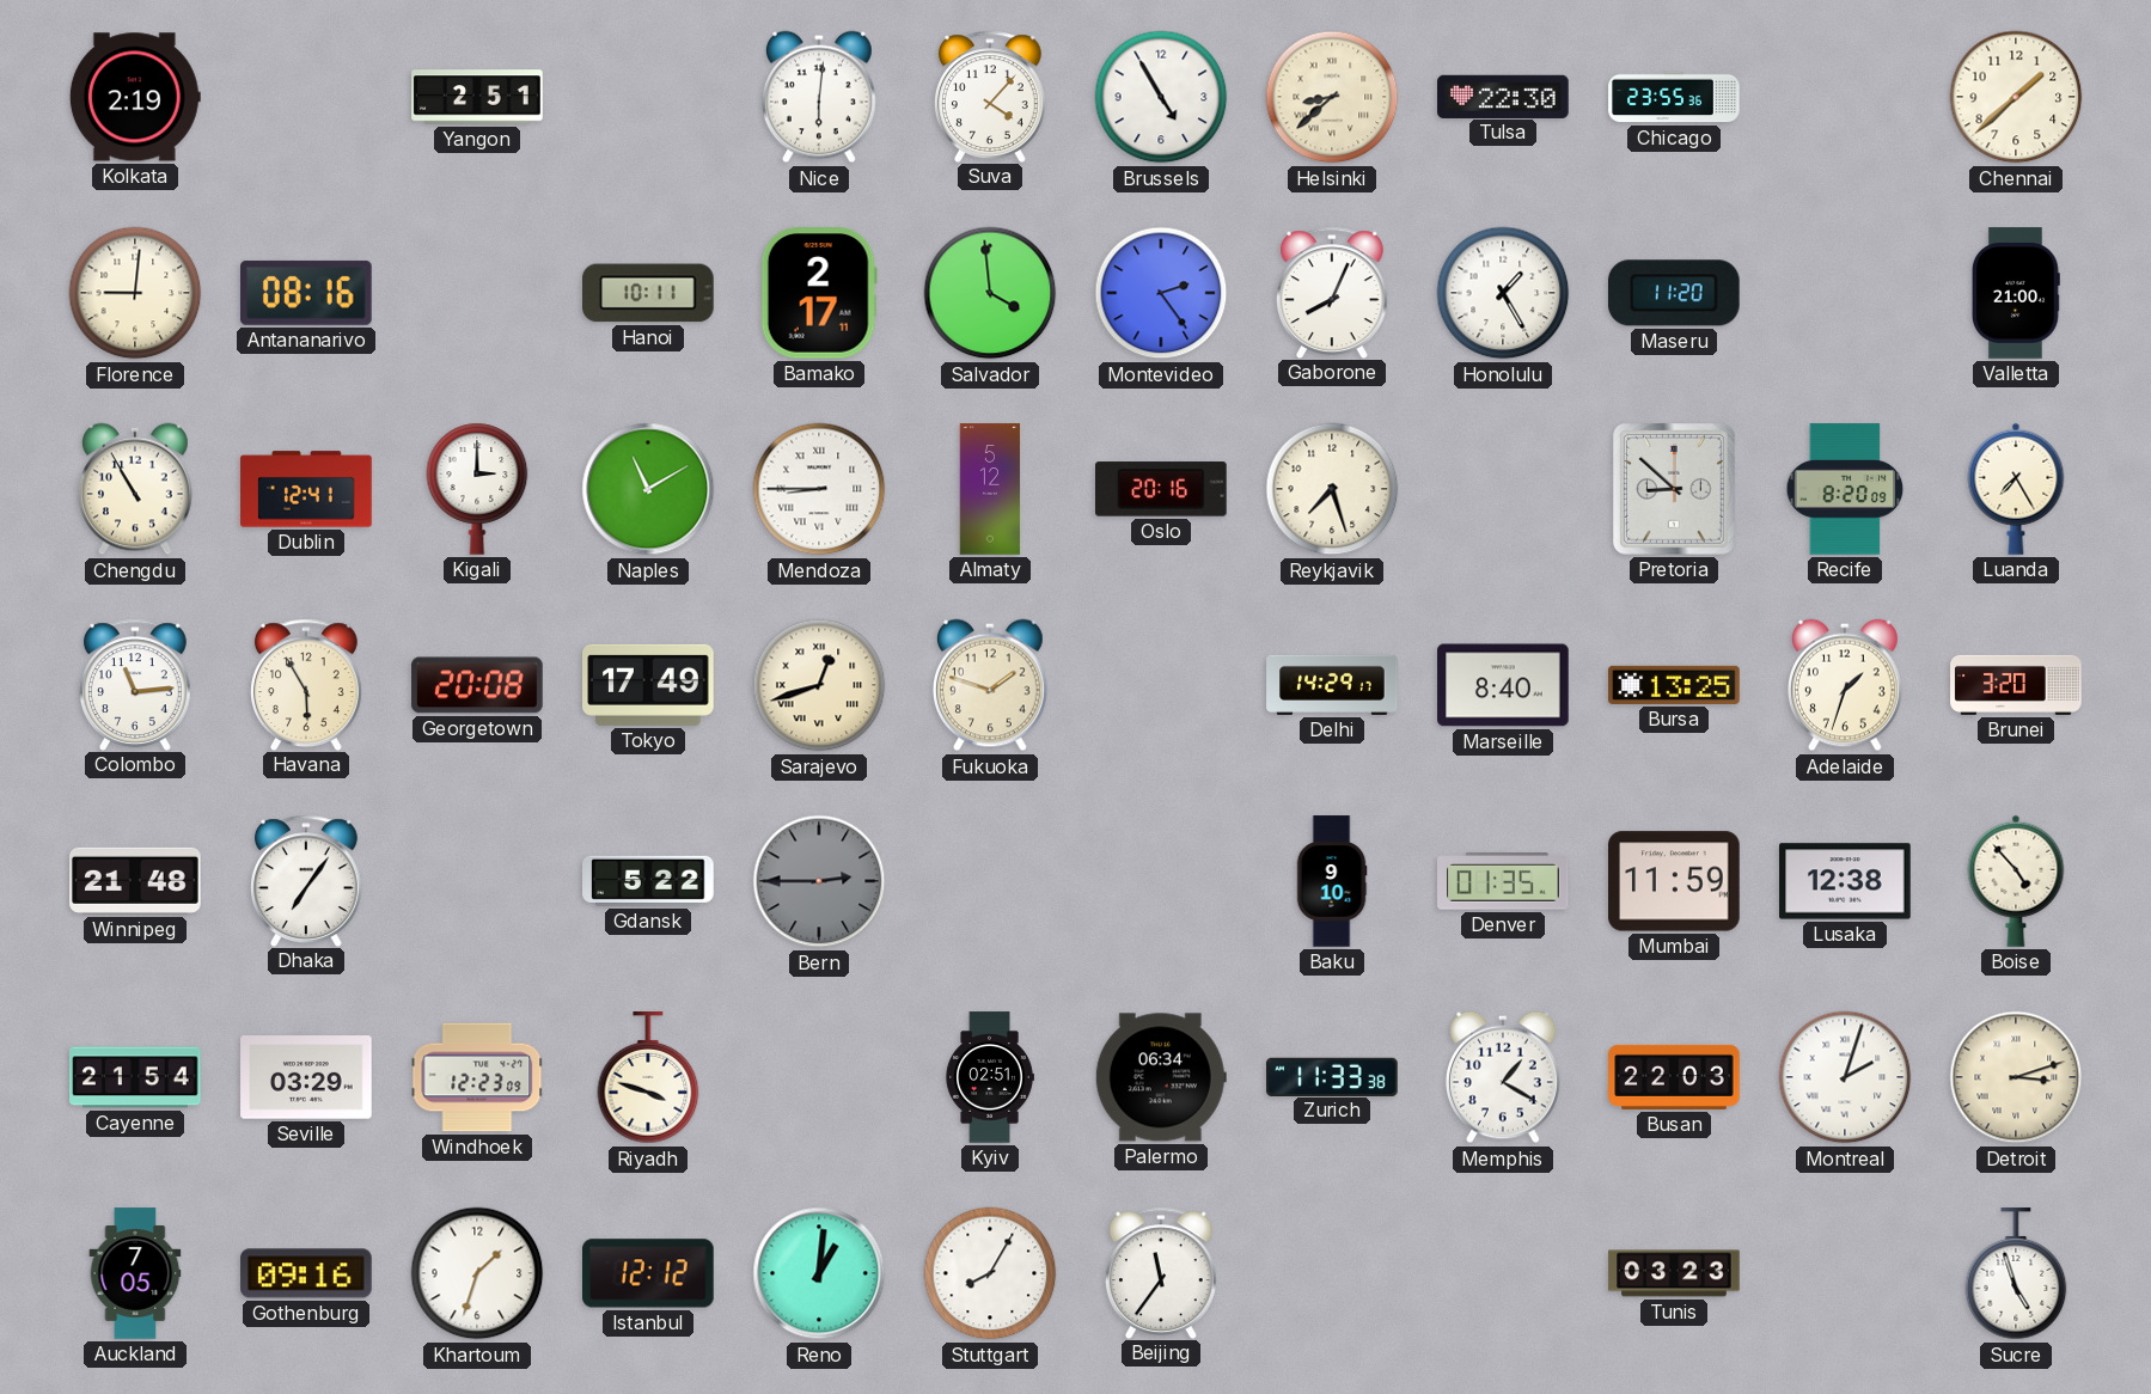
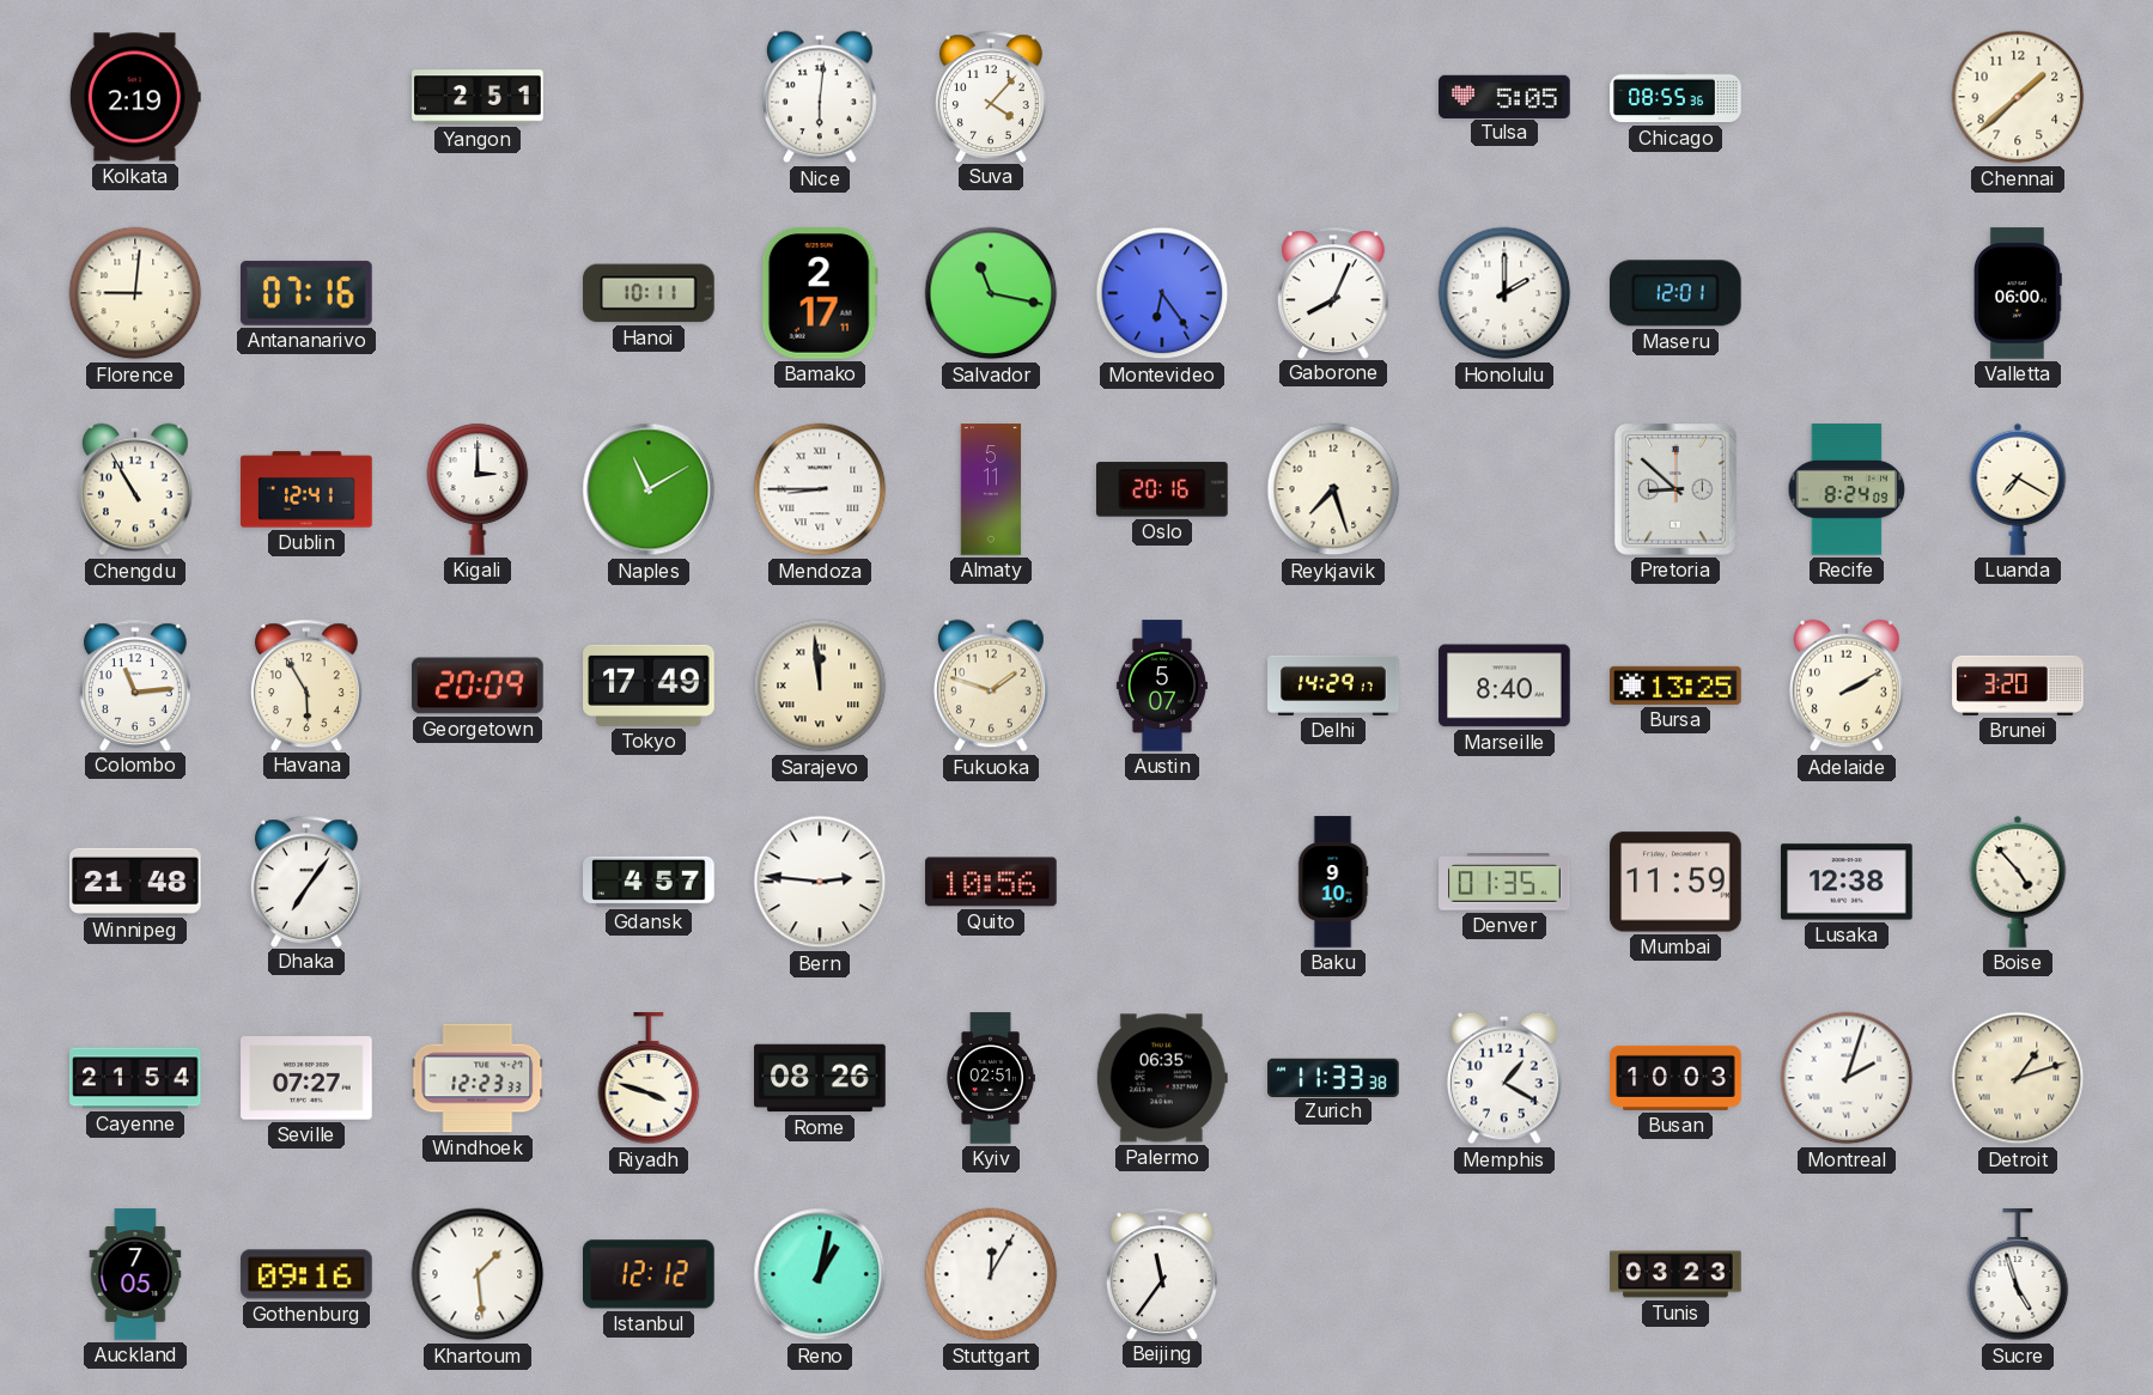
Brussels: 4:55 -> none (1161, 97)
Helsinki: 8:38 -> none (1332, 97)
Tulsa: 22:30 -> 5:05 (1504, 96)
Chicago: 23:55 -> 08:55 (1675, 97)
Antananarivo: 08:16 -> 07:16 (308, 293)
Salvador: 3:59 -> 11:17 (991, 293)
Montevideo: 2:24 -> 6:24 (1162, 293)
Honolulu: 1:25 -> 2:00 (1504, 293)
Maseru: 11:20 -> 12:01 (1675, 293)
Valletta: 21:00 -> 06:00 (2018, 293)
Almaty: 5:12 -> 5:11 (991, 489)
Recife: 8:20 -> 8:24 (1847, 489)
Luanda: 7:25 -> 7:20 (2018, 489)
Georgetown: 20:08 -> 20:09 (478, 686)
Sarajevo: 12:42 -> 11:59 (820, 686)
Austin: none -> 5:07 (1162, 686)
Adelaide: 1:33 -> 2:10 (1847, 686)
Gdansk: 5:22 -> 4:57 (649, 882)
Bern: 2:45 -> 2:46 (820, 882)
Bern dial: grey -> white (820, 882)
Quito: none -> 10:56 (991, 882)
Seville: 03:29 -> 07:27 (306, 1078)
Windhoek: 12:23:09 -> 12:23:33 (478, 1078)
Rome: none -> 08:26 (820, 1078)
Palermo: 06:34 -> 06:35 (1162, 1078)
Busan: 22:03 -> 10:03 (1675, 1078)
Detroit: 3:12 -> 1:12 (2018, 1078)
Khartoum: 1:33 -> 1:29 (478, 1274)
Reno: 1:01 -> 1:02 (820, 1274)
Stuttgart: 8:05 -> 12:05 (991, 1274)
